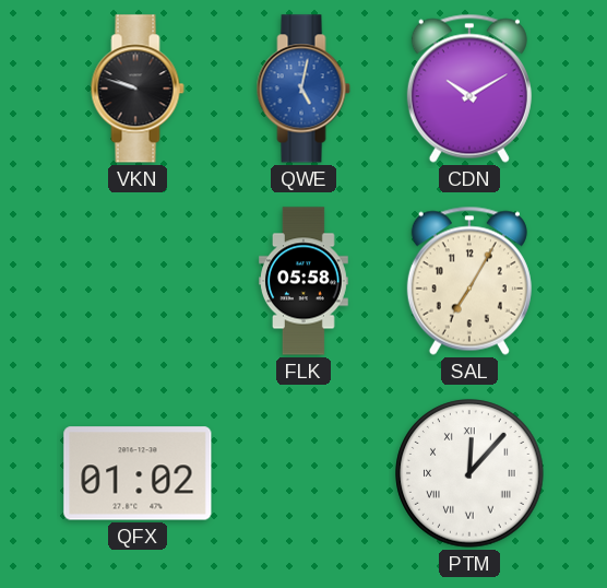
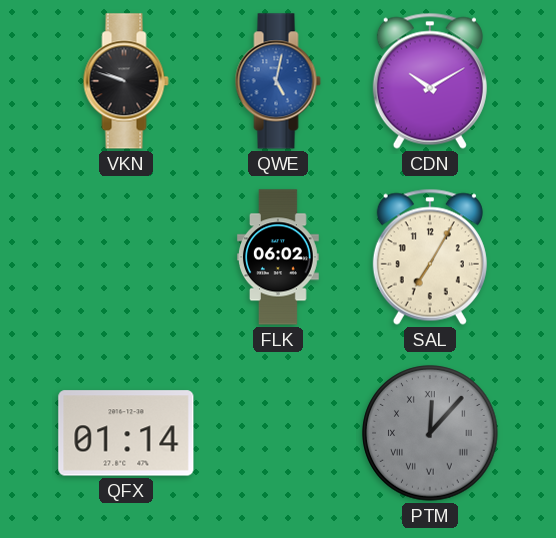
FLK: 05:58 -> 06:02 (279, 257)
QFX: 01:02 -> 01:14 (126, 433)
PTM dial: white -> grey (430, 433)
